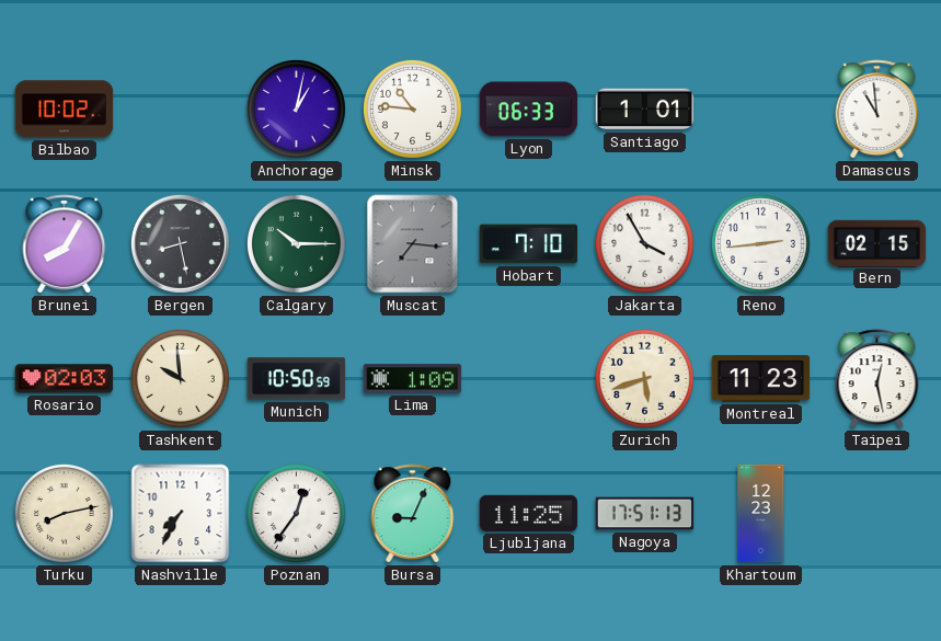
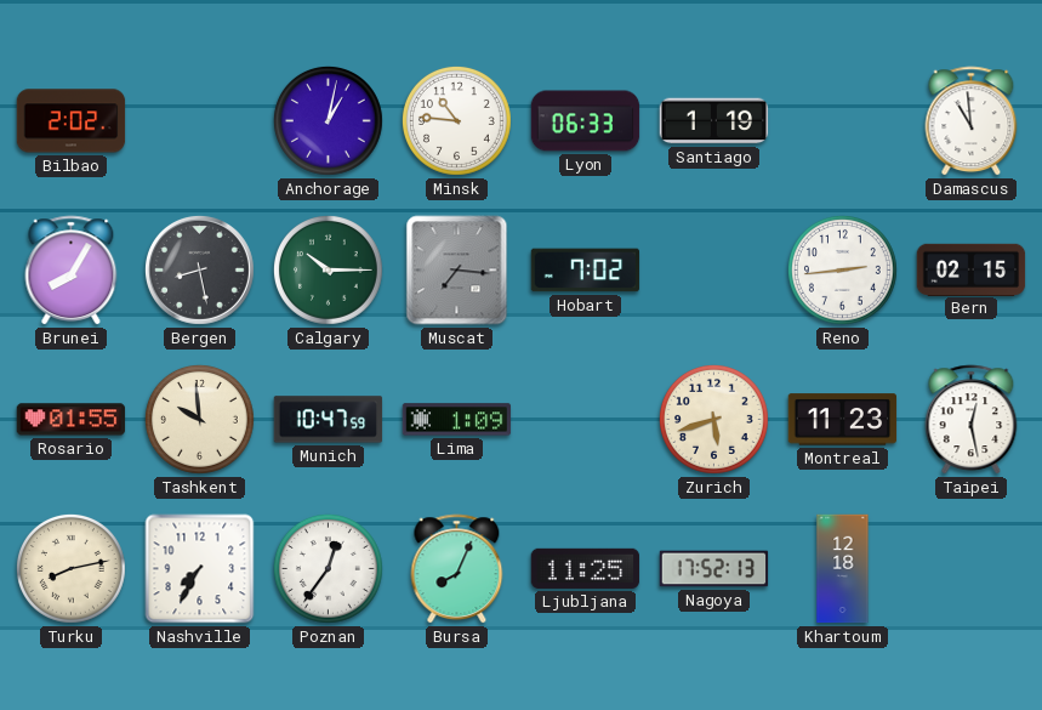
Bilbao: 10:02 -> 2:02 (72, 121)
Santiago: 1:01 -> 1:19 (714, 121)
Hobart: 7:10 -> 7:02 (586, 271)
Jakarta: 3:55 -> none (644, 243)
Rosario: 02:03 -> 01:55 (72, 420)
Munich: 10:50 -> 10:47 (329, 420)
Bursa: 9:04 -> 8:04 (457, 569)
Nagoya: 17:51 -> 17:52 (714, 569)
Khartoum: 12:23 -> 12:18 (843, 569)
